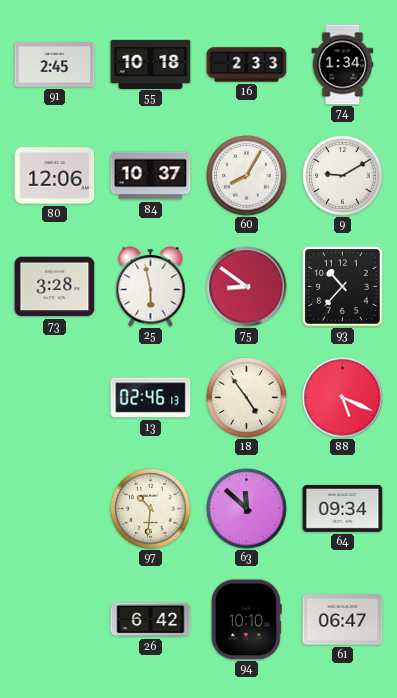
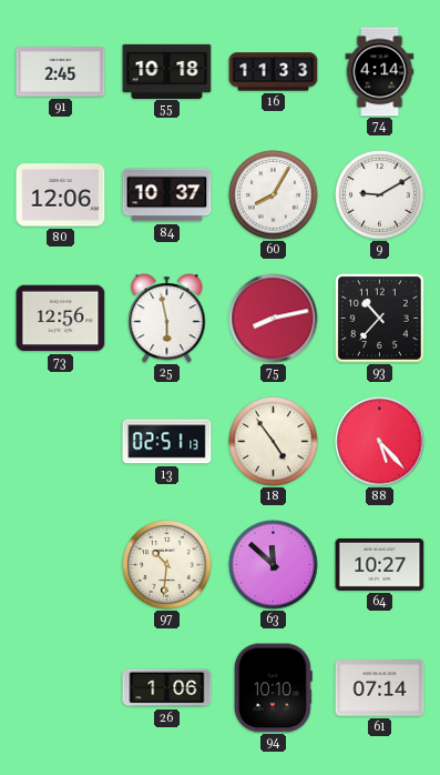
16: 2:33 -> 11:33 (274, 72)
74: 1:34 -> 4:14 (380, 72)
73: 3:28 -> 12:56 (61, 319)
75: 8:51 -> 8:13 (274, 319)
13: 02:46 -> 02:51 (167, 442)
88: 5:19 -> 5:23 (380, 442)
64: 09:34 -> 10:27 (380, 564)
26: 6:42 -> 1:06 (167, 688)
61: 06:47 -> 07:14 (380, 688)
